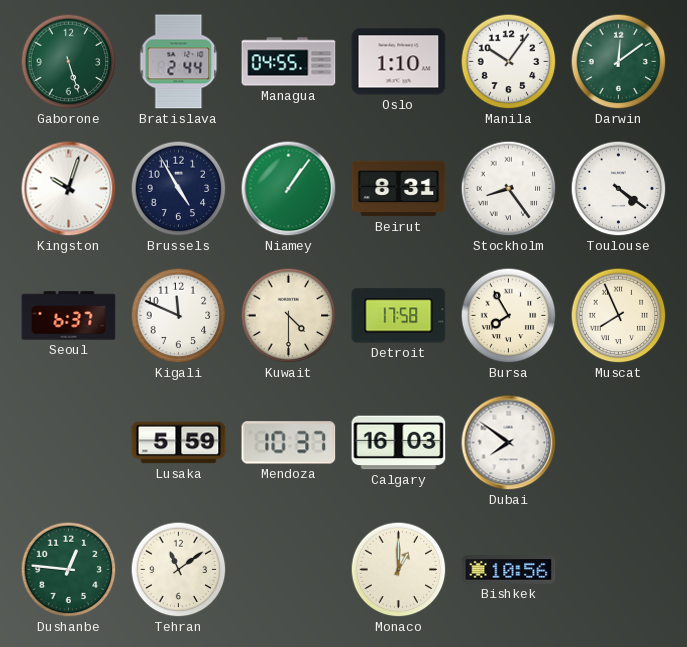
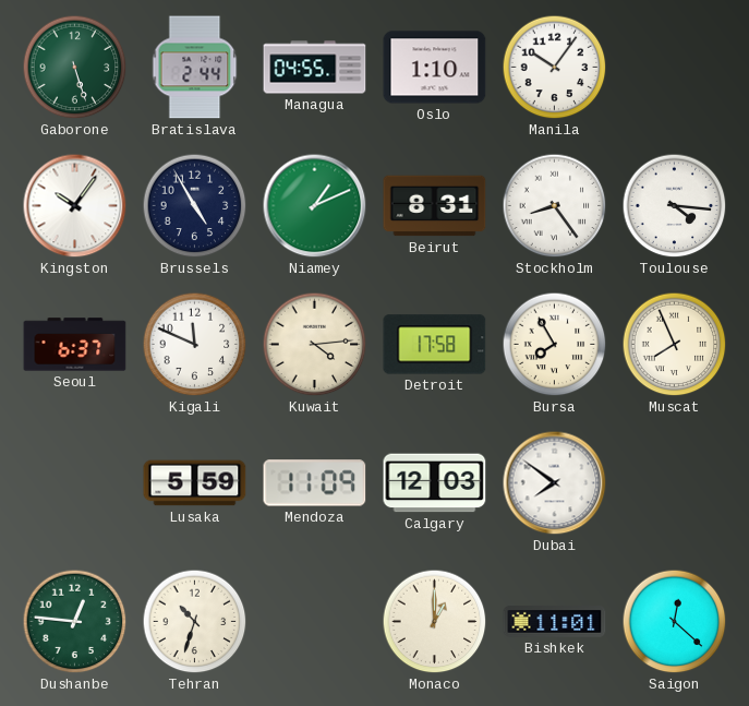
Darwin: 12:09 -> none (619, 62)
Kingston: 10:03 -> 10:06 (75, 206)
Niamey: 1:06 -> 1:11 (315, 206)
Toulouse: 4:21 -> 4:16 (675, 206)
Kuwait: 4:30 -> 4:14 (315, 345)
Mendoza: 10:37 -> 11:09 (315, 483)
Calgary: 16:03 -> 12:03 (435, 483)
Tehran: 11:09 -> 10:33 (195, 622)
Bishkek: 10:56 -> 11:01 (555, 622)
Saigon: none -> 12:22 (675, 622)
